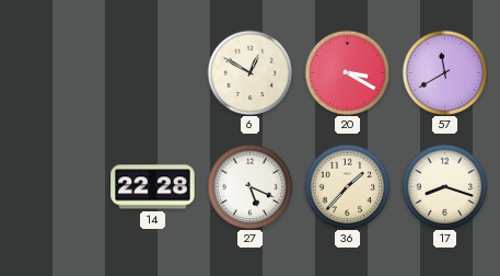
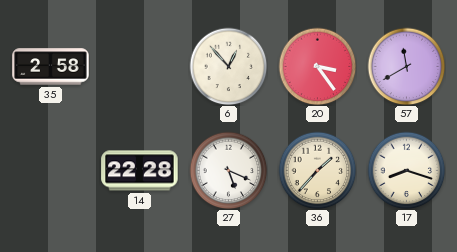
35: none -> 2:58 (51, 67)
6: 12:50 -> 12:53 (228, 66)
20: 3:20 -> 3:24 (317, 66)
